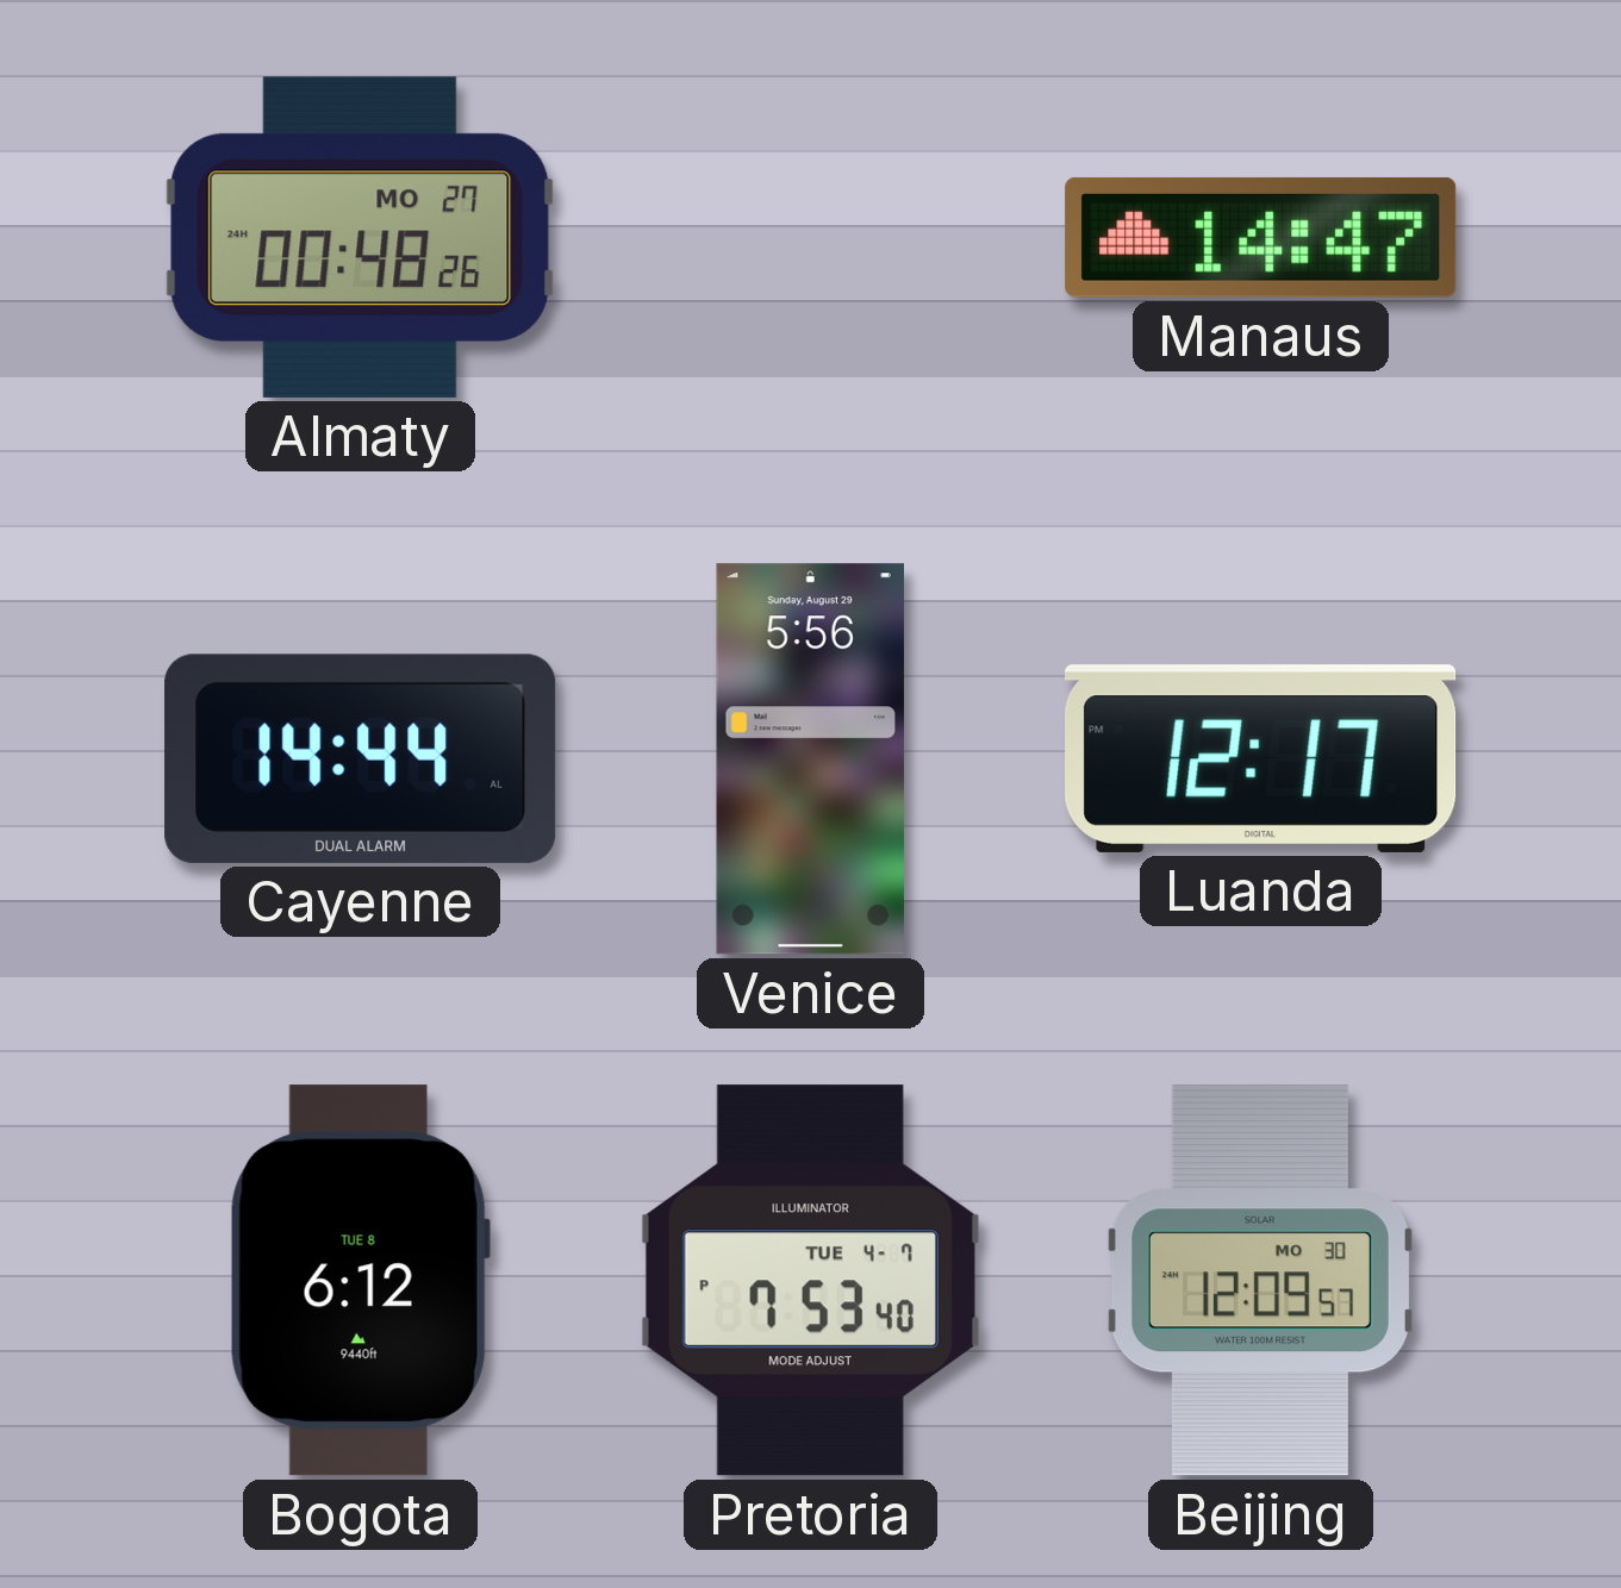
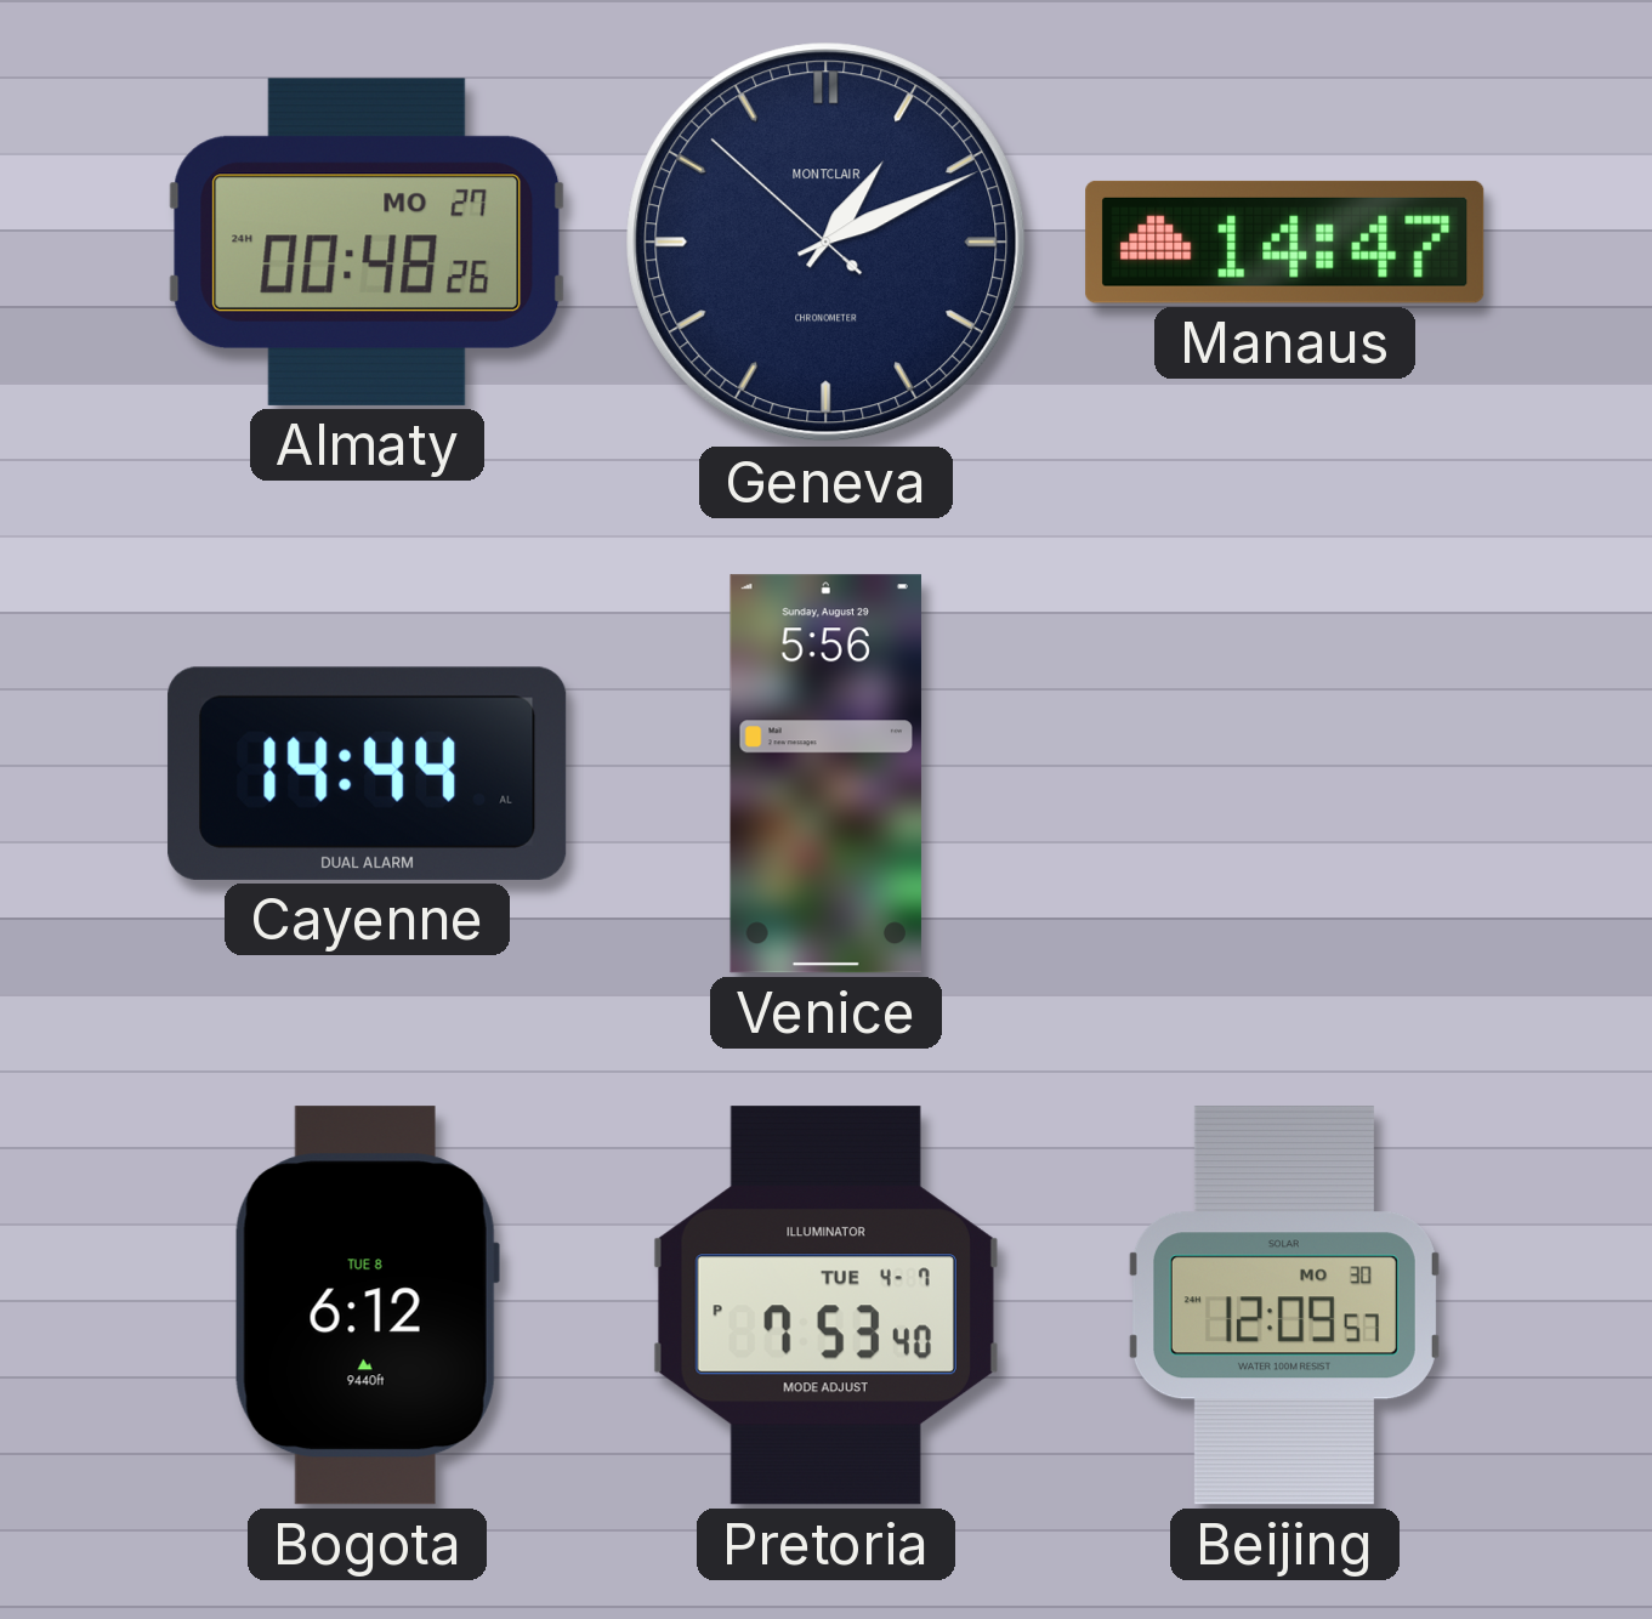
Geneva: none -> 1:10 (827, 243)
Luanda: 12:17 -> none (1261, 758)
